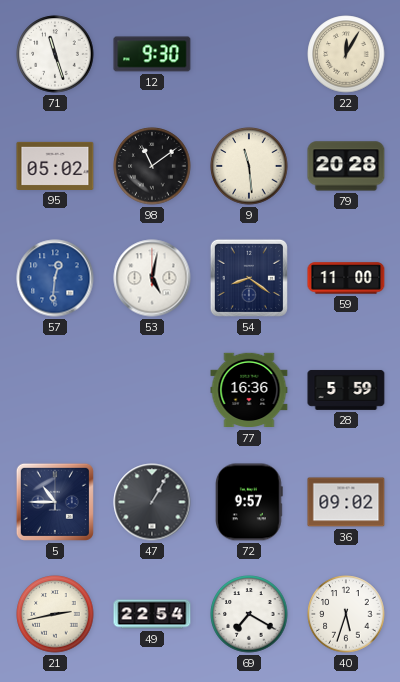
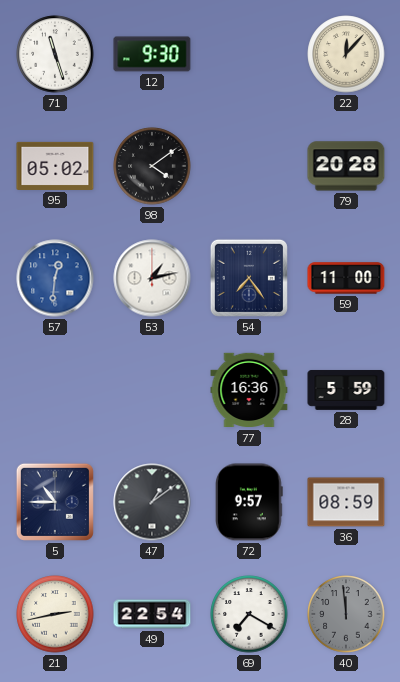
22: 12:05 -> 12:07 (346, 54)
98: 11:09 -> 4:09 (152, 166)
9: 11:29 -> none (249, 166)
53: 5:02 -> 1:13 (152, 278)
54: 8:21 -> 7:24 (249, 278)
47: 1:05 -> 1:09 (152, 502)
36: 09:02 -> 08:59 (346, 502)
40: 5:33 -> 11:59 (346, 614)
40 dial: white -> grey (346, 614)
